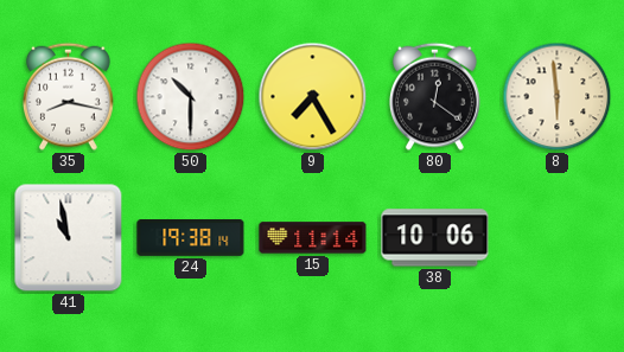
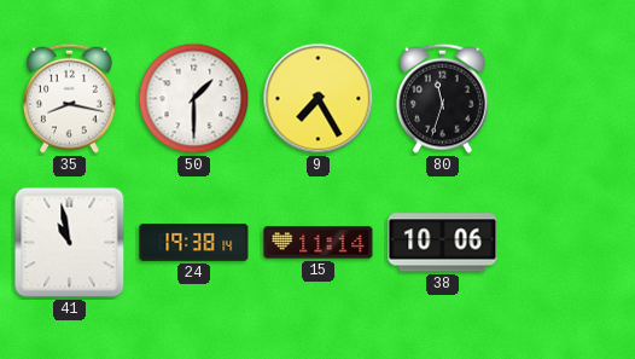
50: 10:30 -> 1:30 (194, 99)
80: 12:21 -> 11:33 (443, 98)
8: 5:59 -> none (558, 97)
